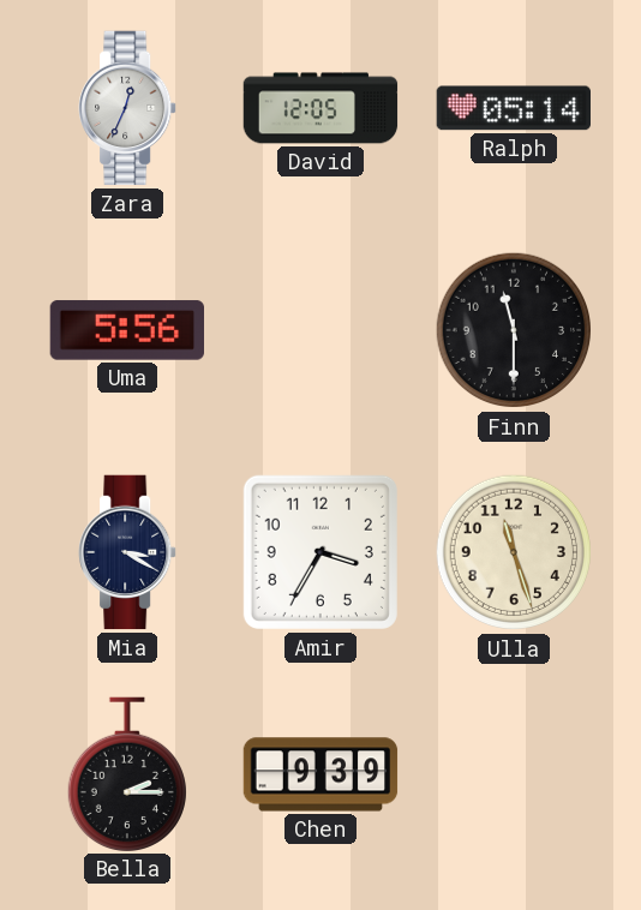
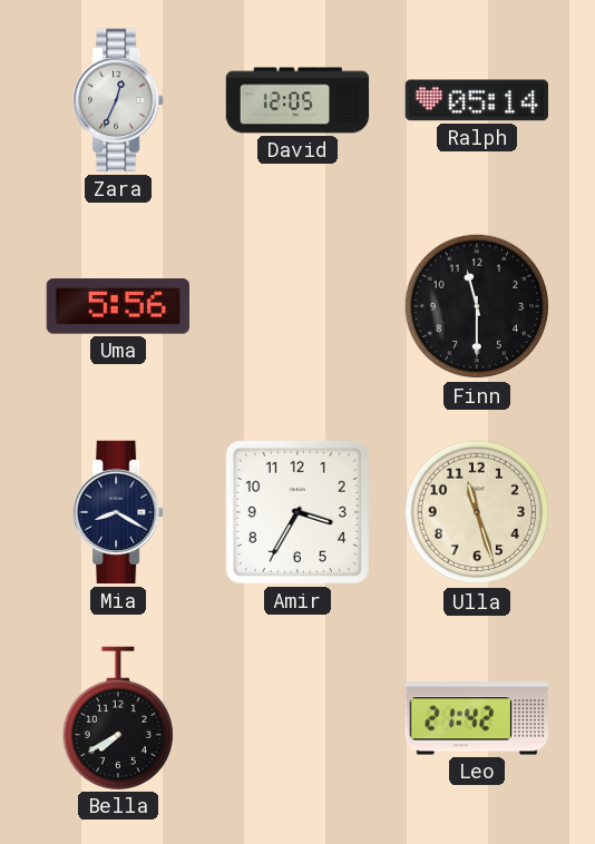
Mia: 3:20 -> 8:20 (118, 512)
Bella: 2:15 -> 7:40 (118, 718)
Chen: 9:39 -> none (320, 774)
Leo: none -> 21:42 (477, 718)
